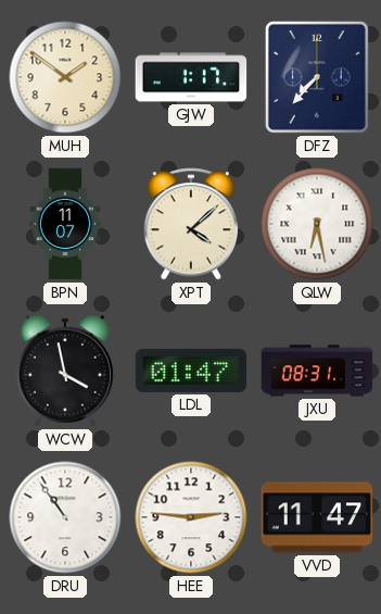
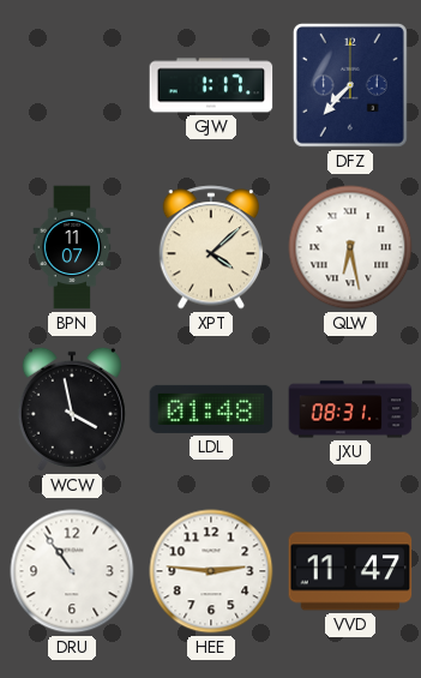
MUH: 1:51 -> none (65, 77)
LDL: 01:47 -> 01:48 (211, 409)
